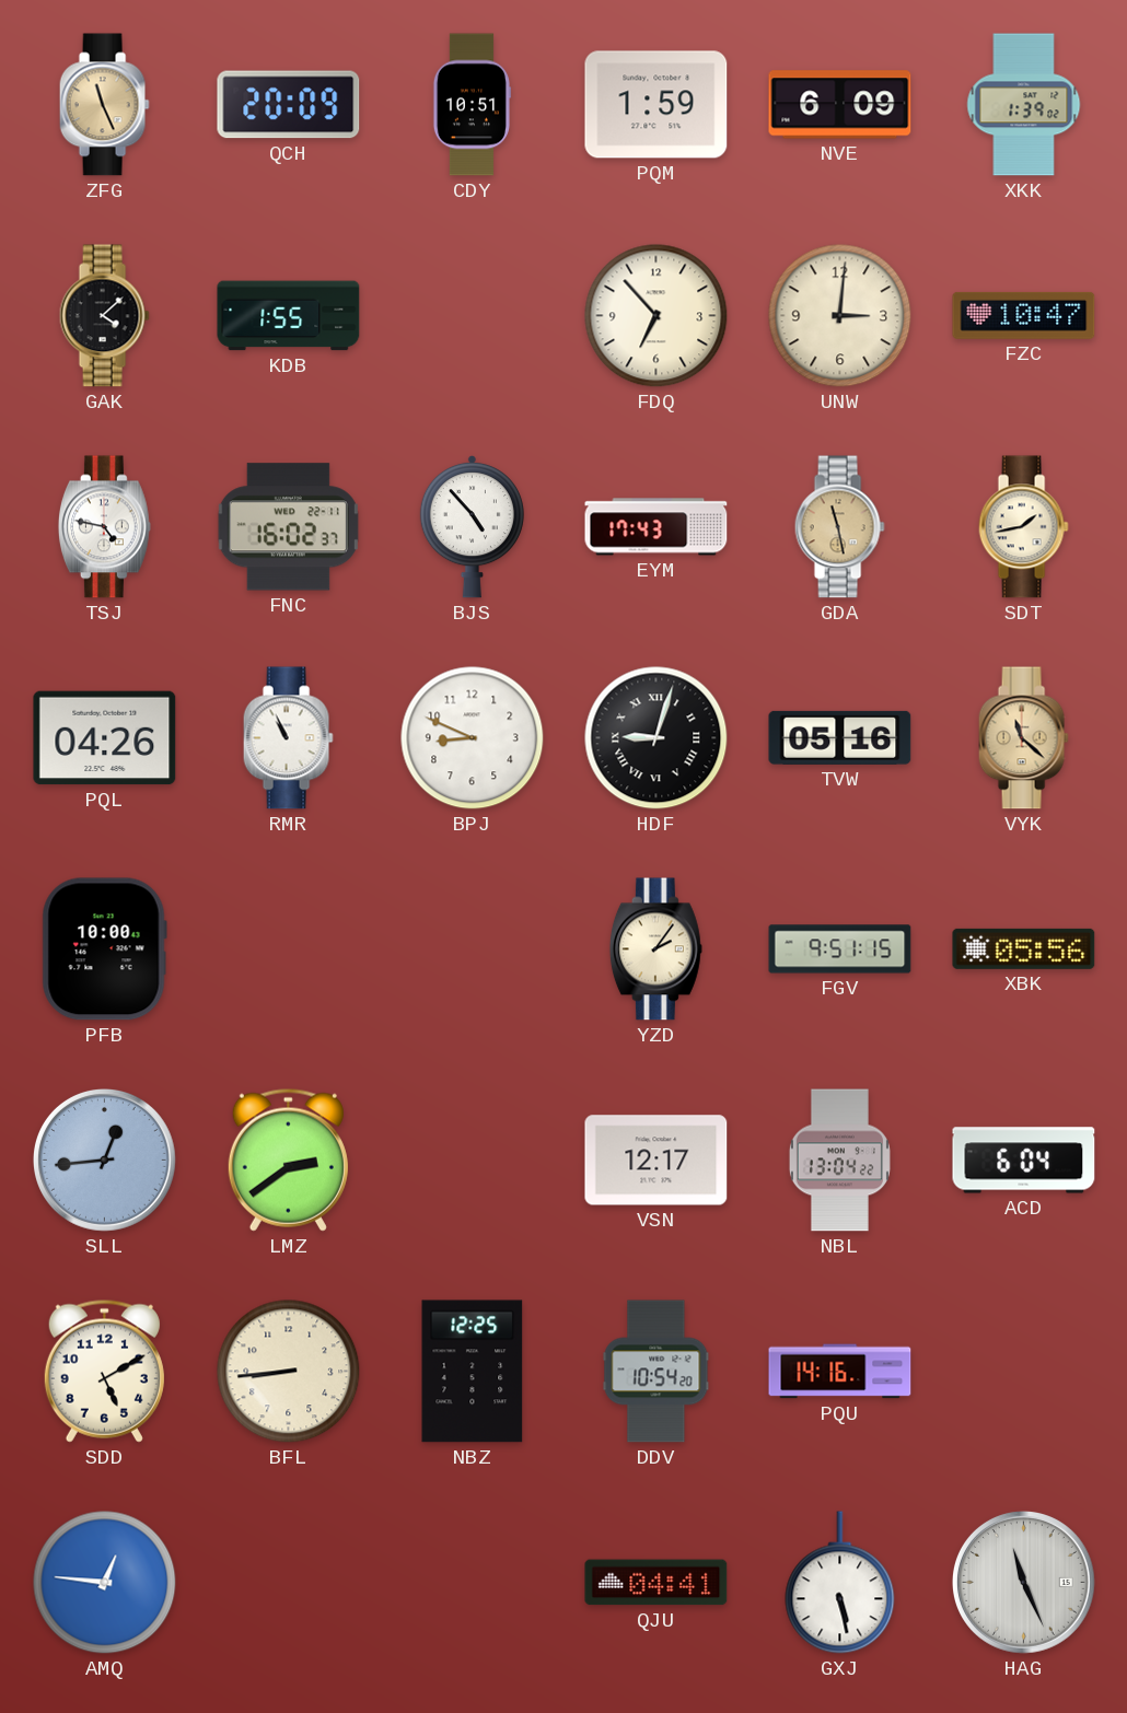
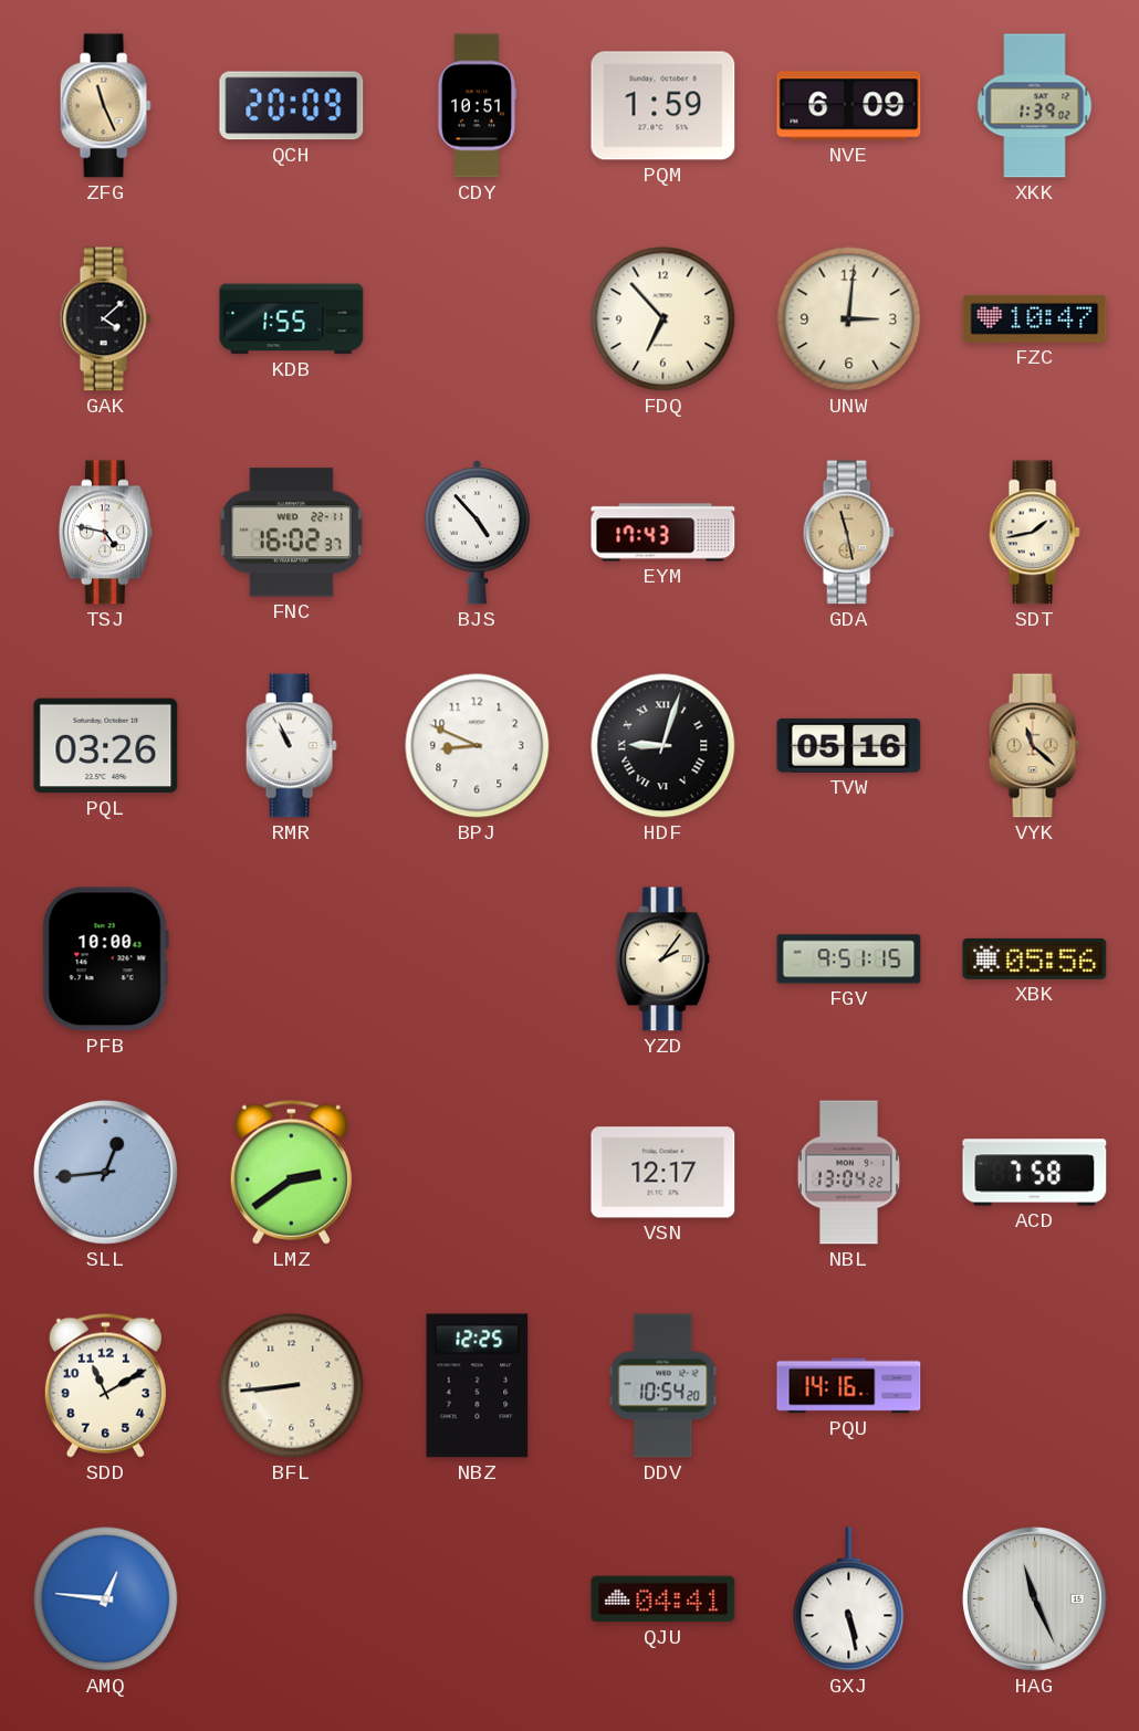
PQL: 04:26 -> 03:26 (106, 746)
ACD: 6:04 -> 7:58 (1035, 1173)
SDD: 5:10 -> 11:10 (105, 1385)
